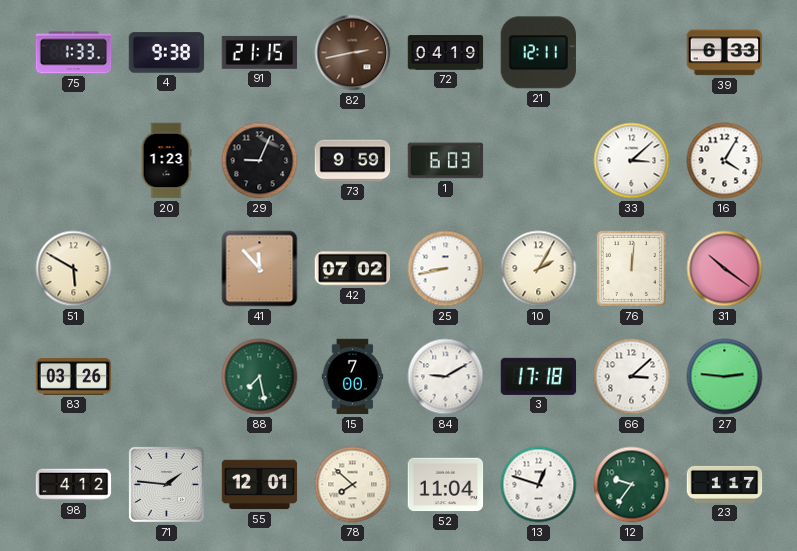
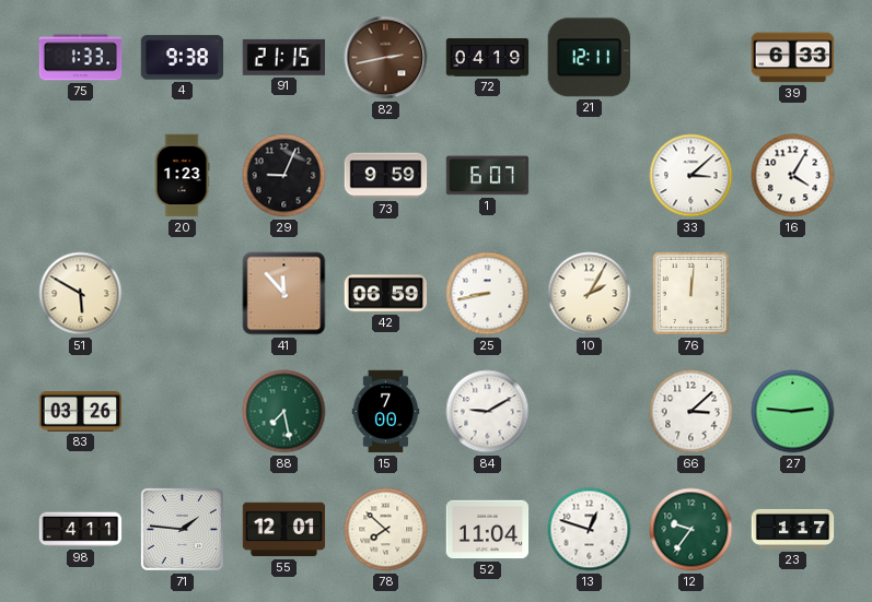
1: 6:03 -> 6:07 (488, 176)
42: 07:02 -> 06:59 (386, 294)
31: 10:21 -> none (725, 269)
3: 17:18 -> none (539, 376)
98: 4:12 -> 4:11 (81, 530)
